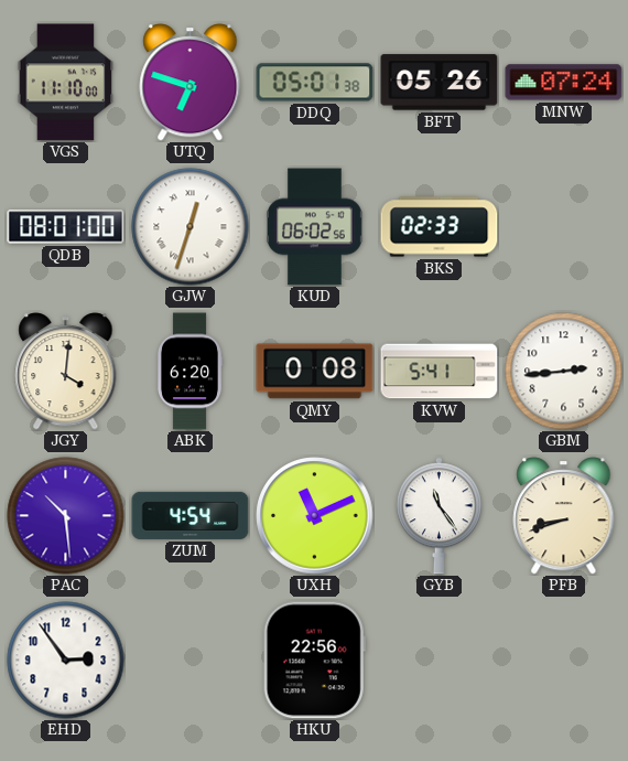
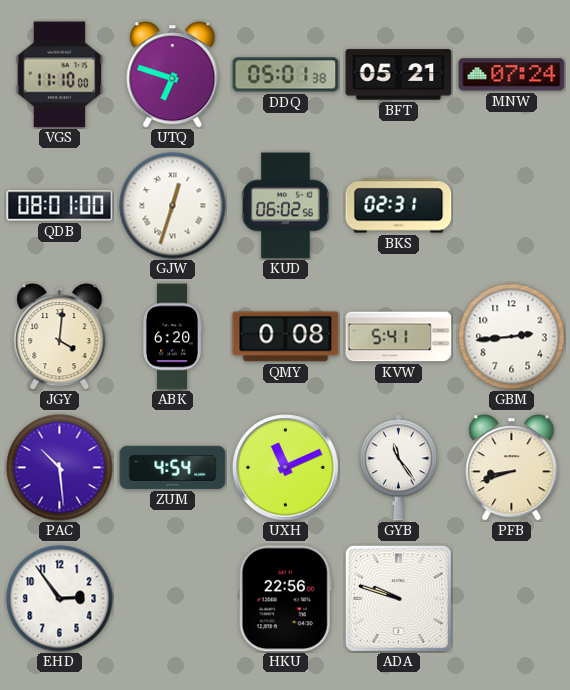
BFT: 05:26 -> 05:21 (399, 75)
BKS: 02:33 -> 02:31 (399, 206)
ADA: none -> 9:48 (398, 598)
